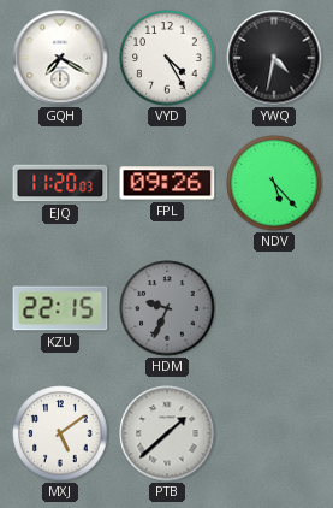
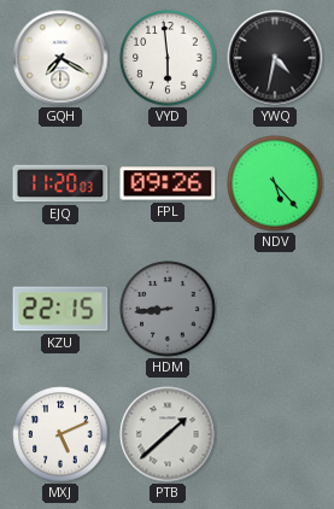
VYD: 4:25 -> 5:59 (168, 58)
HDM: 9:34 -> 8:44 (168, 309)
MXJ: 5:09 -> 5:11 (60, 434)
